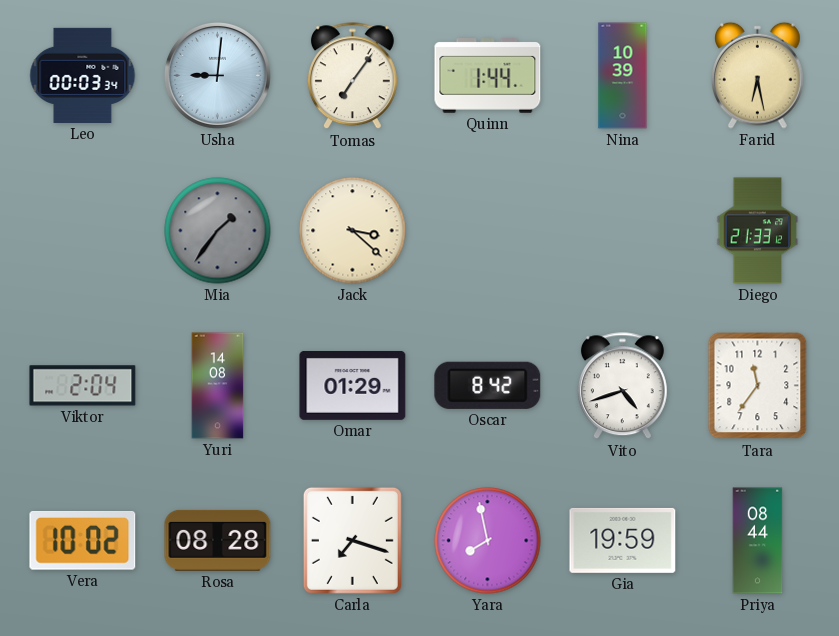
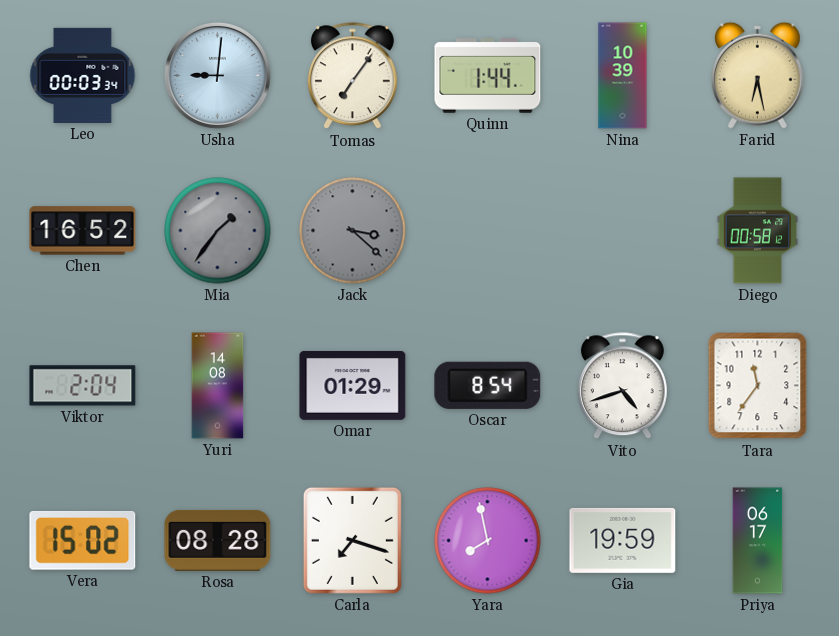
Chen: none -> 16:52 (83, 231)
Jack dial: cream -> grey (353, 231)
Diego: 21:33 -> 00:58 (758, 231)
Oscar: 8:42 -> 8:54 (488, 385)
Vera: 10:02 -> 15:02 (83, 541)
Priya: 08:44 -> 06:17 (758, 541)
